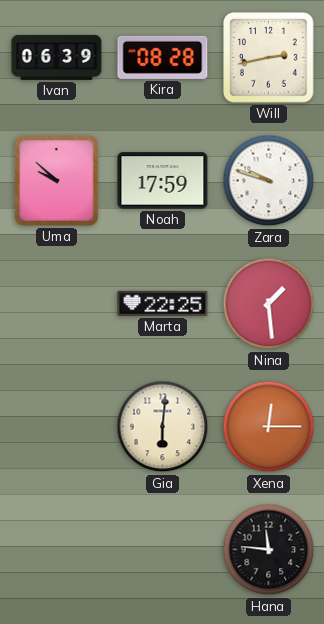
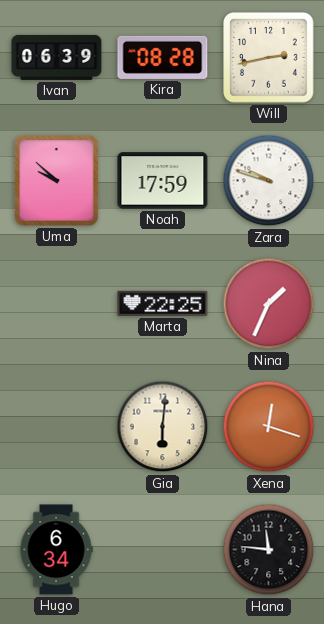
Nina: 1:29 -> 1:34 (269, 304)
Xena: 12:15 -> 12:18 (269, 427)
Hugo: none -> 6:34 (56, 550)
